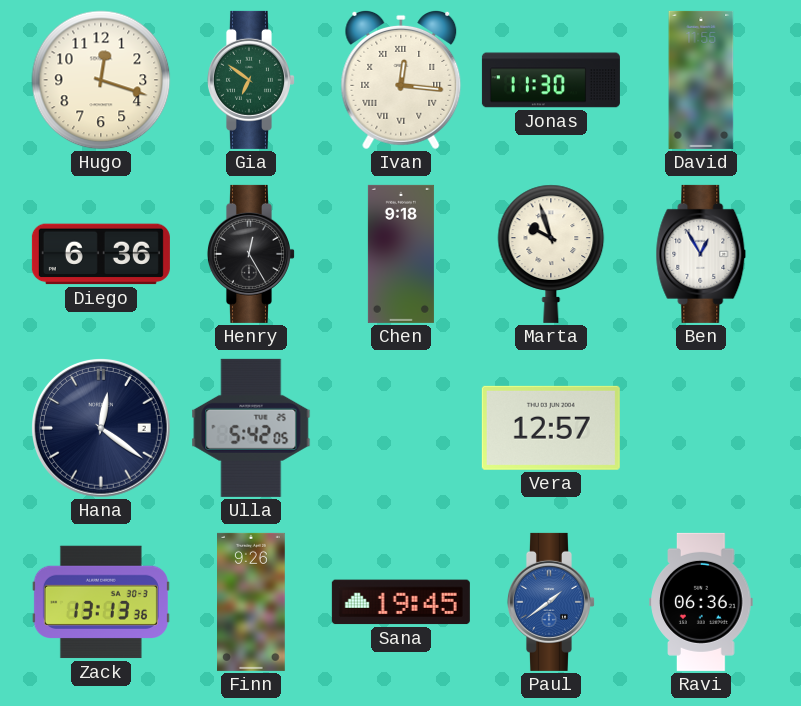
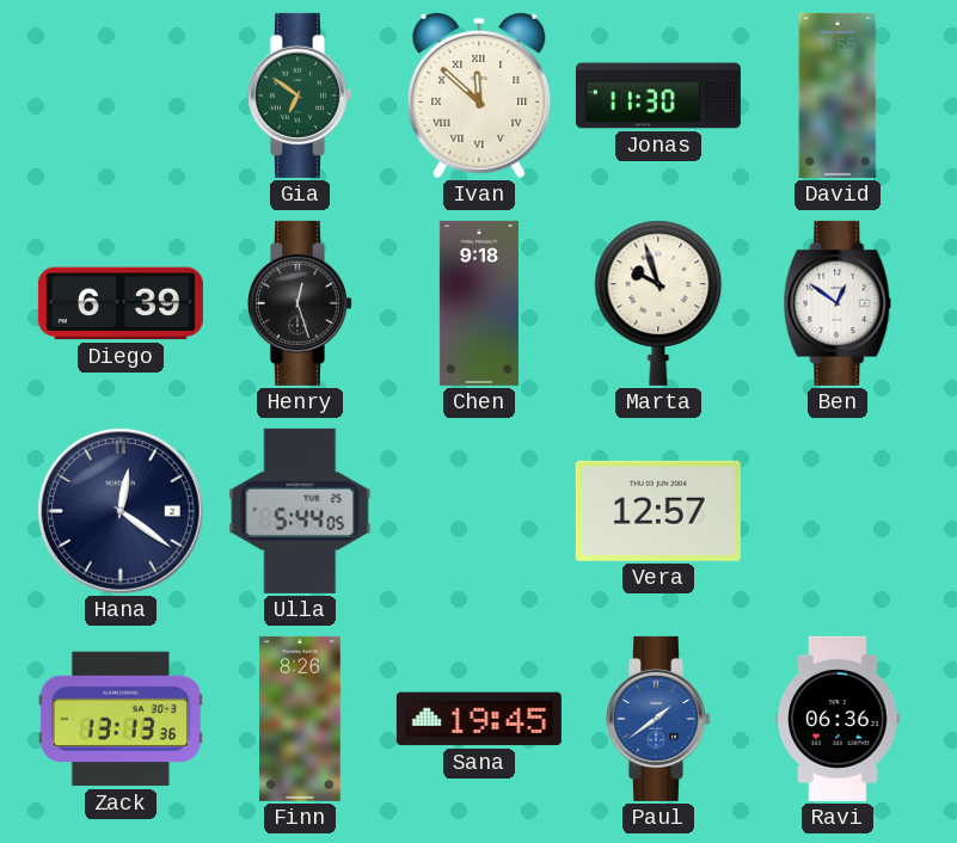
Hugo: 12:18 -> none (101, 80)
Ivan: 12:16 -> 11:52 (479, 96)
Diego: 6:36 -> 6:39 (121, 303)
Henry: 12:25 -> 12:27 (300, 303)
Ben: 12:55 -> 12:51 (838, 303)
Ulla: 5:42 -> 5:44 (300, 511)
Finn: 9:26 -> 8:26 (301, 719)
